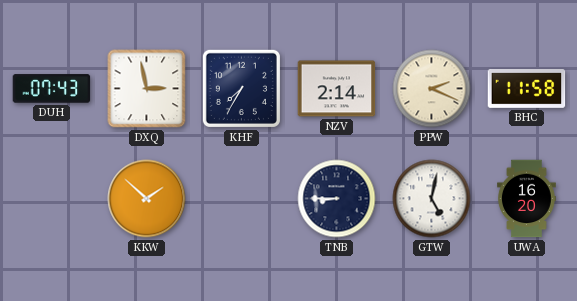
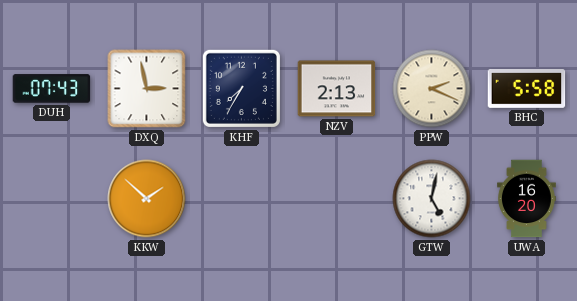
NZV: 2:14 -> 2:13 (337, 89)
BHC: 11:58 -> 5:58 (527, 89)
TNB: 8:45 -> none (337, 199)
